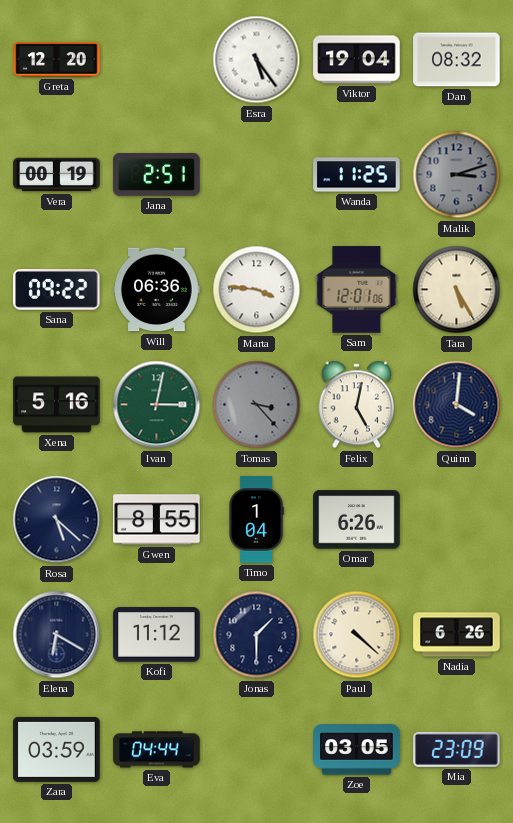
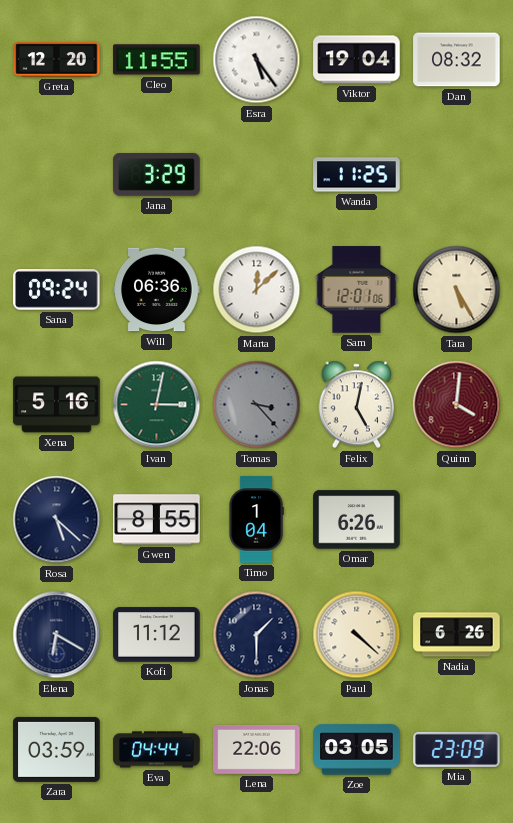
Cleo: none -> 11:55 (157, 60)
Vera: 00:19 -> none (57, 175)
Jana: 2:51 -> 3:29 (157, 175)
Malik: 3:12 -> none (457, 175)
Sana: 09:22 -> 09:24 (57, 290)
Marta: 3:46 -> 12:08 (257, 290)
Quinn dial: navy -> burgundy (457, 405)
Lena: none -> 22:06 (257, 749)
